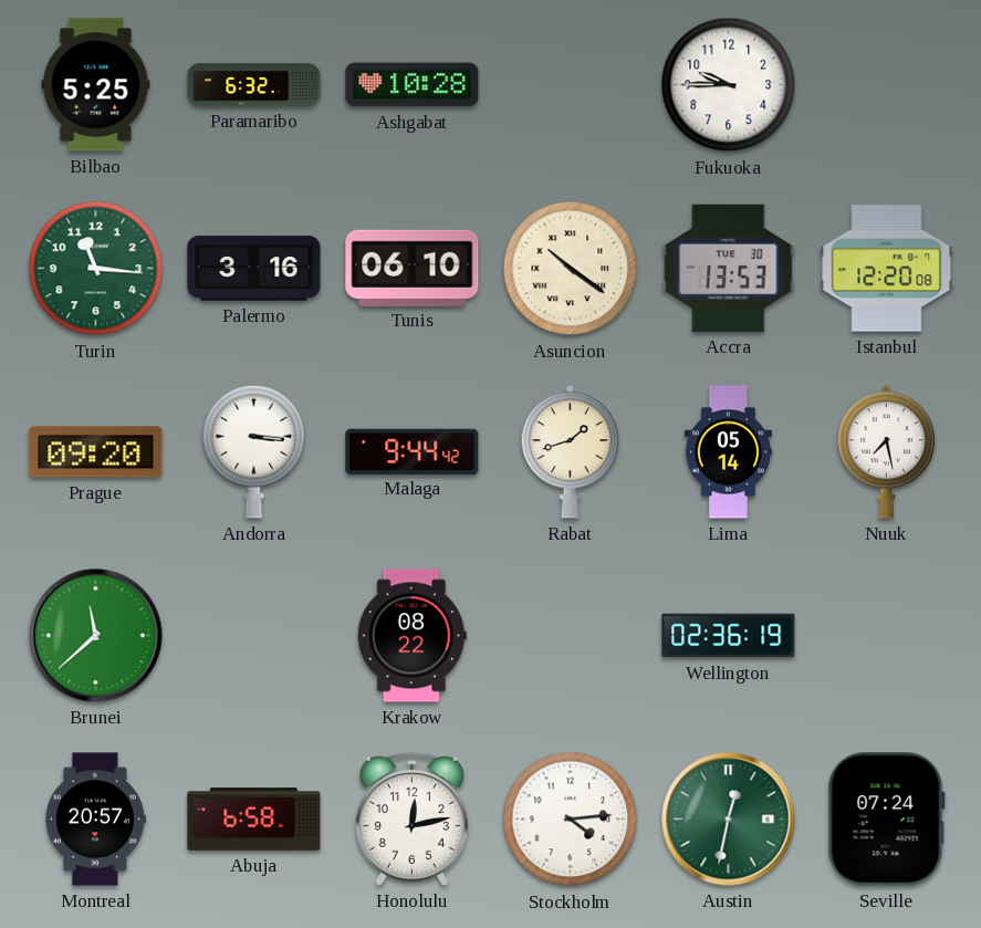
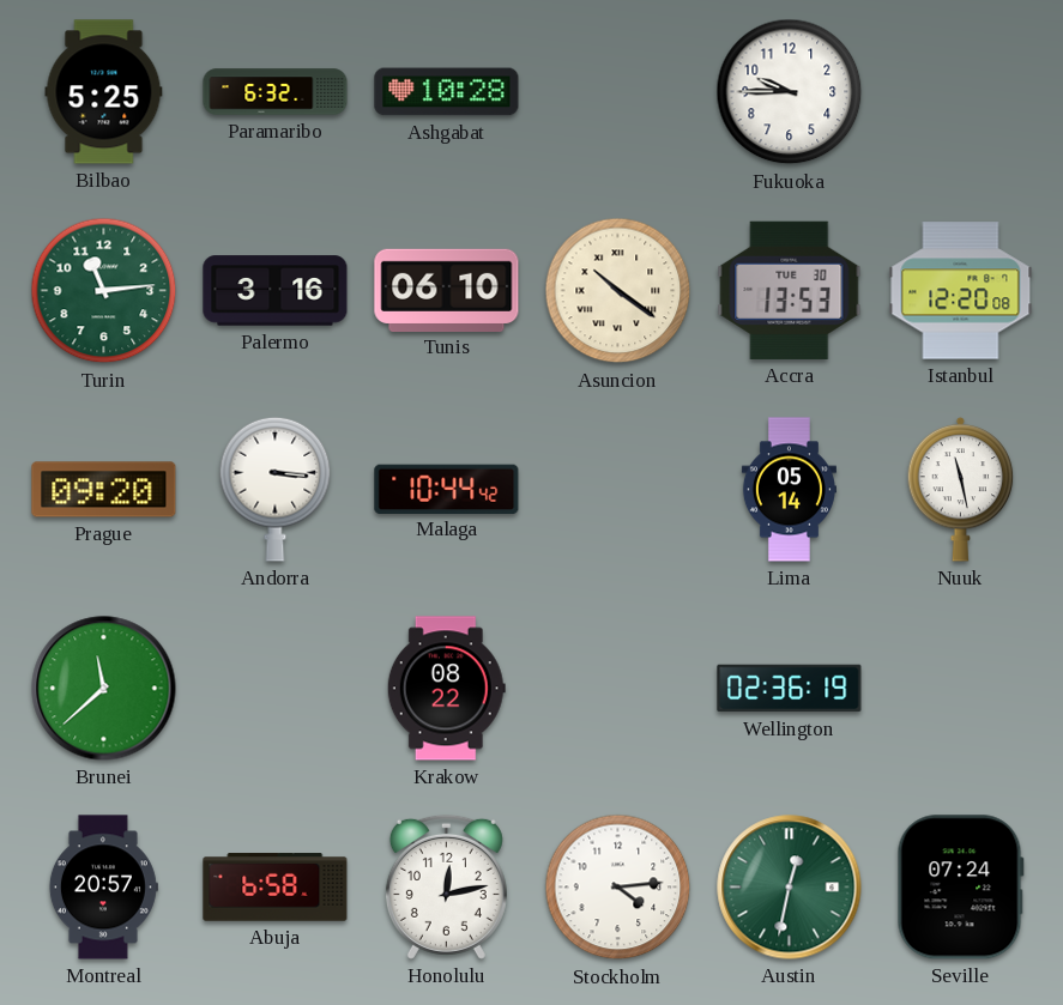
Turin: 11:16 -> 11:14 (104, 291)
Malaga: 9:44 -> 10:44 (447, 489)
Rabat: 1:42 -> none (571, 451)
Nuuk: 7:28 -> 11:28 (961, 489)
